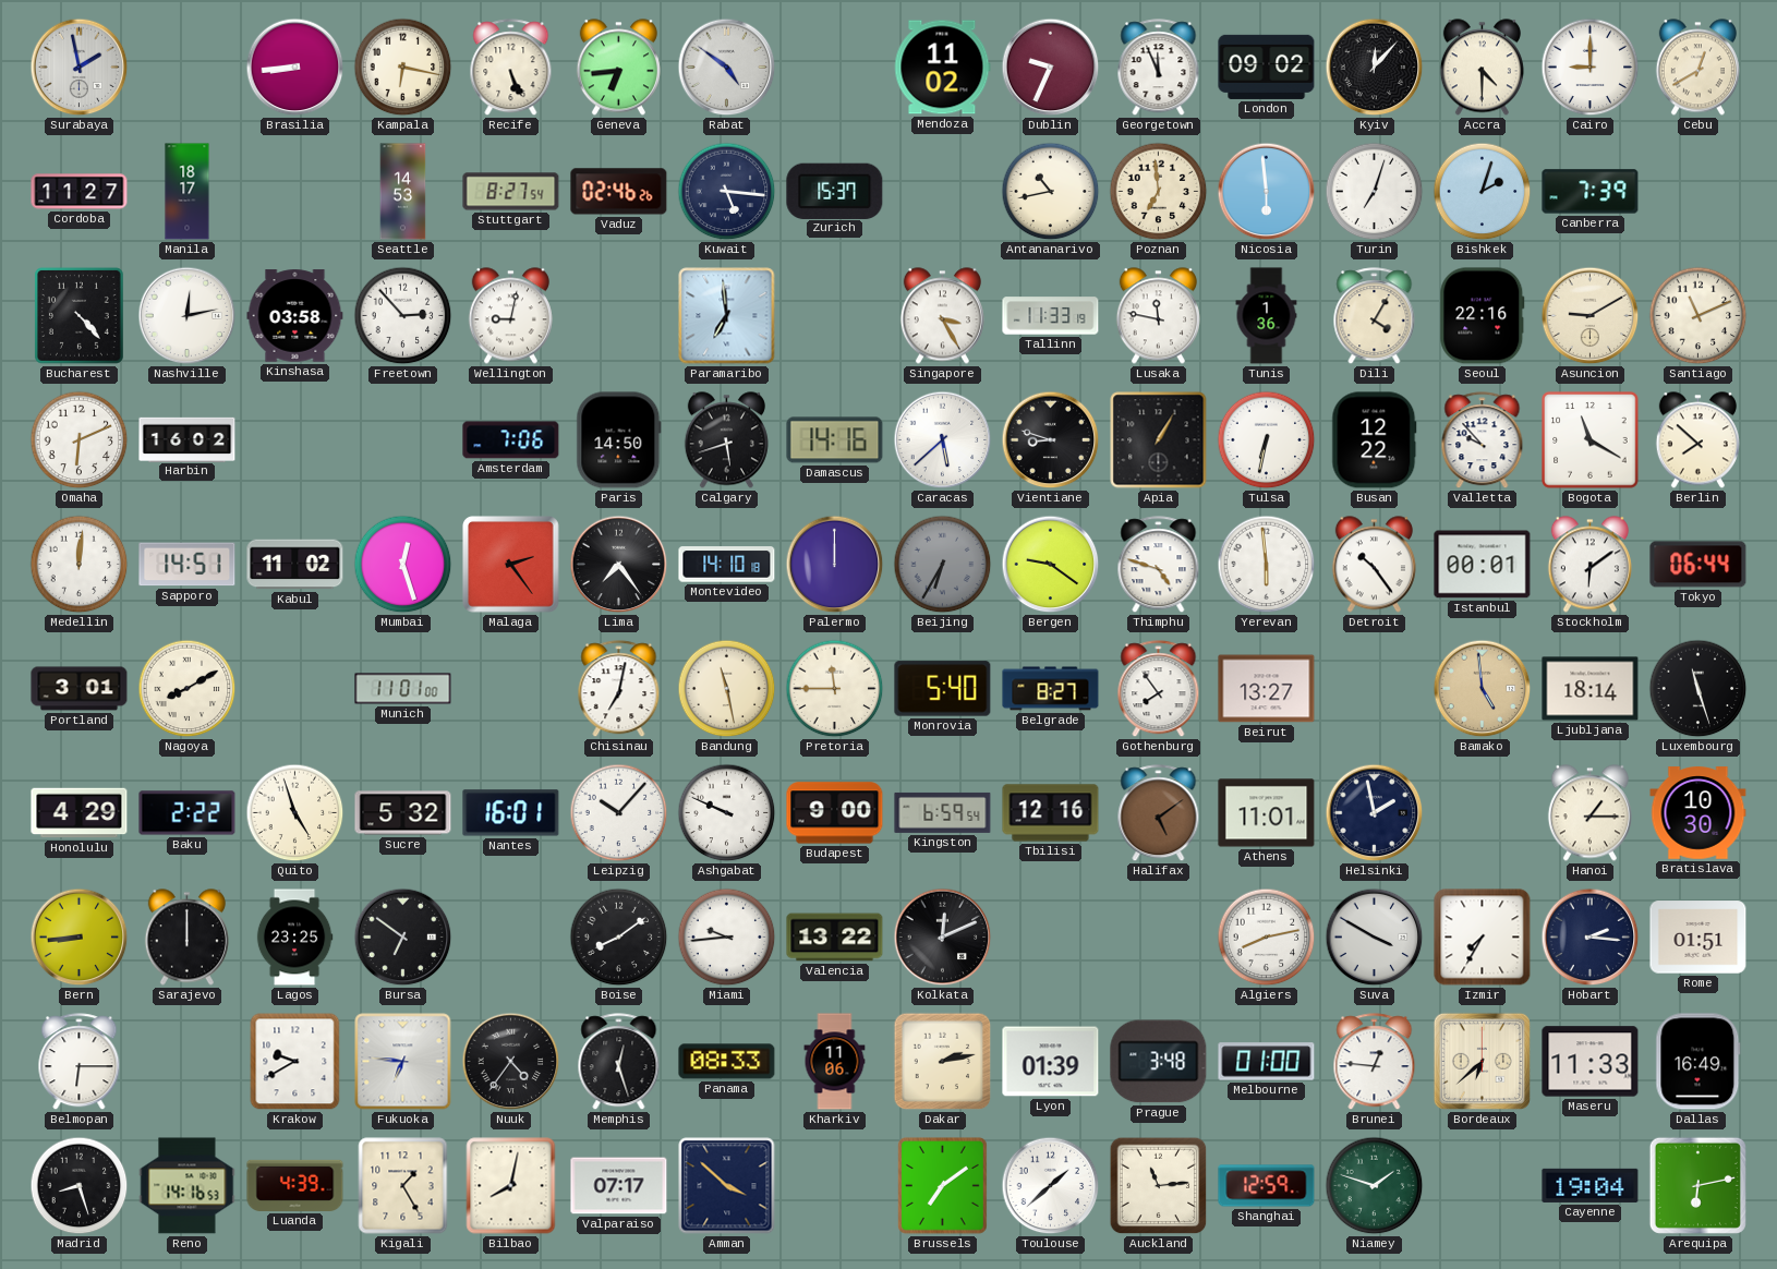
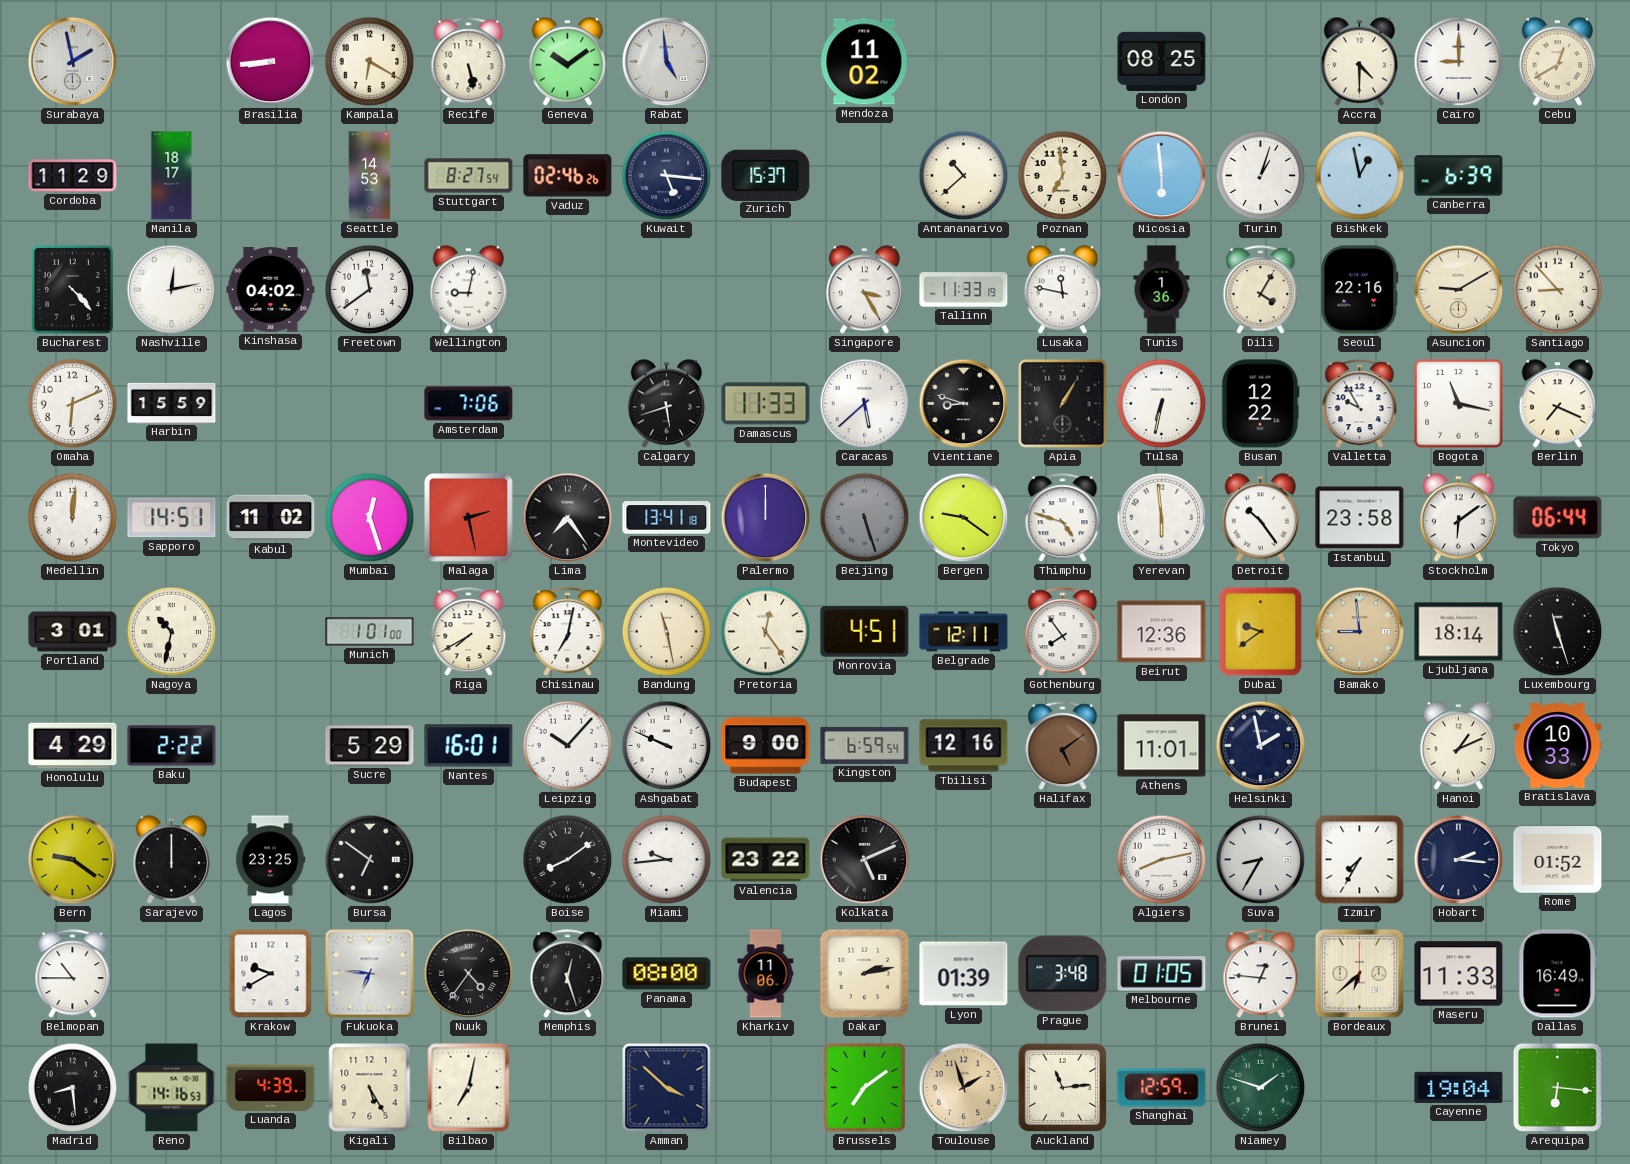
Kampala: 6:17 -> 6:20 (370, 62)
Recife: 5:26 -> 5:28 (469, 62)
Geneva: 6:44 -> 10:09 (567, 62)
Rabat: 4:51 -> 4:59 (667, 62)
Dublin: 9:34 -> none (1051, 68)
Georgetown: 11:56 -> none (1159, 68)
London: 09:02 -> 08:25 (1162, 61)
Kyiv: 12:07 -> none (1375, 68)
Cordoba: 11:27 -> 11:29 (73, 176)
Antananarivo: 10:43 -> 10:38 (964, 176)
Turin: 7:03 -> 1:03 (1261, 176)
Bishkek: 2:03 -> 12:58 (1360, 176)
Canberra: 7:39 -> 6:39 (1459, 176)
Kinshasa: 03:58 -> 04:02 (271, 290)
Freetown: 2:53 -> 11:39 (370, 290)
Paramaribo: 6:59 -> none (727, 316)
Santiago: 11:11 -> 8:53 (1558, 290)
Harbin: 16:02 -> 15:59 (172, 403)
Paris: 14:50 -> none (619, 440)
Damascus: 14:16 -> 11:33 (766, 404)
Valletta: 9:53 -> 9:55 (1360, 404)
Bogota: 11:20 -> 11:17 (1459, 404)
Berlin: 7:52 -> 7:19 (1557, 404)
Malaga: 2:24 -> 2:28 (469, 518)
Montevideo: 14:10 -> 13:41 (667, 518)
Beijing: 6:35 -> 5:27 (865, 518)
Istanbul: 00:01 -> 23:58 (1360, 518)
Nagoya: 8:10 -> 10:32 (172, 632)
Munich: 11:01 -> 1:01 (370, 632)
Riga: none -> 7:40 (469, 632)
Pretoria: 11:45 -> 12:24 (766, 632)
Monrovia: 5:40 -> 4:51 (865, 632)
Belgrade: 8:27 -> 12:11 (964, 632)
Beirut: 13:27 -> 12:36 (1162, 632)
Dubai: none -> 9:39 (1261, 632)
Bamako: 4:59 -> 8:59 (1360, 632)
Quito: 4:57 -> none (295, 813)
Sucre: 5:32 -> 5:29 (370, 746)
Hanoi: 1:15 -> 1:11 (1458, 746)
Bratislava: 10:30 -> 10:33 (1558, 746)
Bern: 8:44 -> 9:21 (73, 860)
Valencia: 13:22 -> 23:22 (766, 860)
Kolkata: 12:11 -> 5:11 (865, 860)
Suva: 3:50 -> 8:35 (1261, 860)
Rome: 01:51 -> 01:52 (1558, 860)
Belmopan: 6:15 -> 10:45 (73, 974)
Panama: 08:33 -> 08:00 (667, 974)
Melbourne: 01:00 -> 01:05 (1162, 974)
Madrid: 8:27 -> 8:29 (73, 1088)
Kigali: 1:25 -> 5:25 (370, 1088)
Bilbao: 8:02 -> 7:02 (469, 1088)
Valparaiso: 07:17 -> none (619, 1186)
Toulouse: 1:38 -> 1:57 (964, 1088)
Toulouse dial: white -> champagne (964, 1088)
Arequipa: 6:13 -> 6:16 (1557, 1087)
